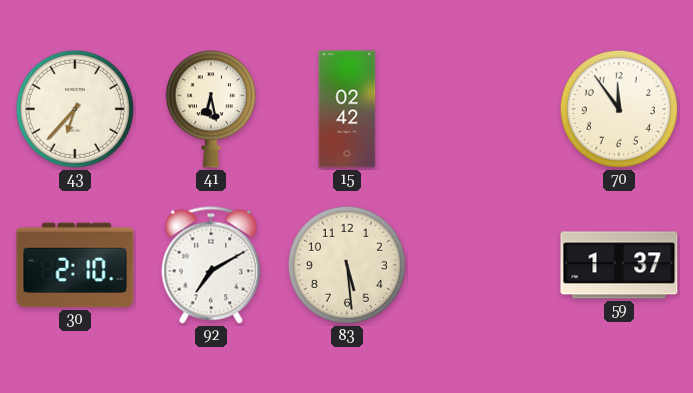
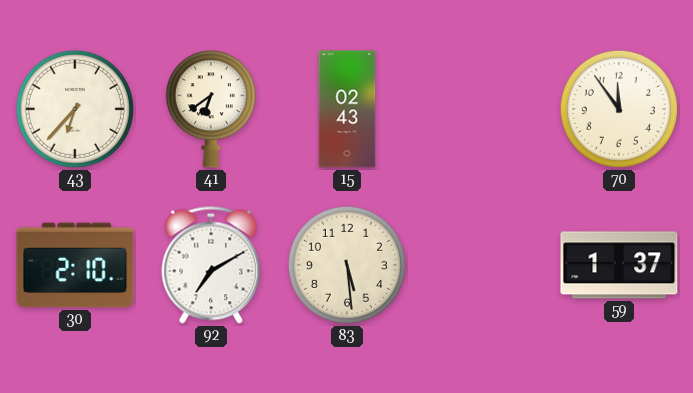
41: 6:28 -> 6:39 (211, 109)
15: 02:42 -> 02:43 (347, 109)
